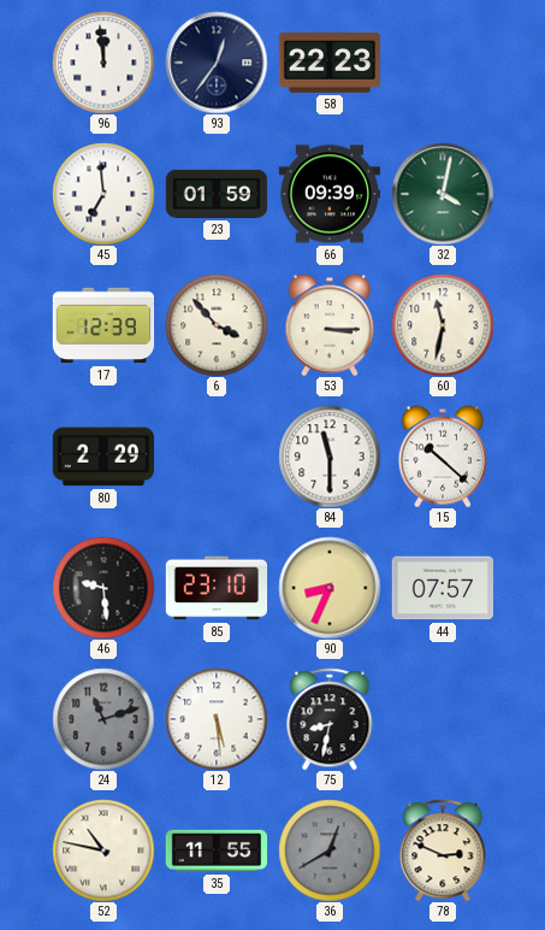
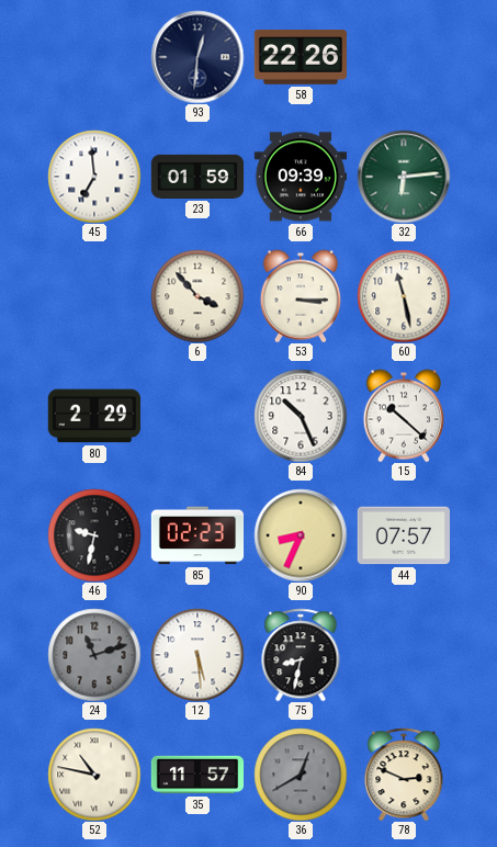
96: 11:59 -> none (103, 63)
93: 12:36 -> 12:31 (197, 57)
58: 22:23 -> 22:26 (300, 57)
32: 4:02 -> 6:14 (404, 177)
17: 12:39 -> none (103, 325)
60: 11:32 -> 11:28 (404, 296)
84: 11:30 -> 10:26 (301, 416)
46: 9:29 -> 9:32 (94, 535)
85: 23:10 -> 02:23 (197, 535)
35: 11:55 -> 11:57 (197, 775)
